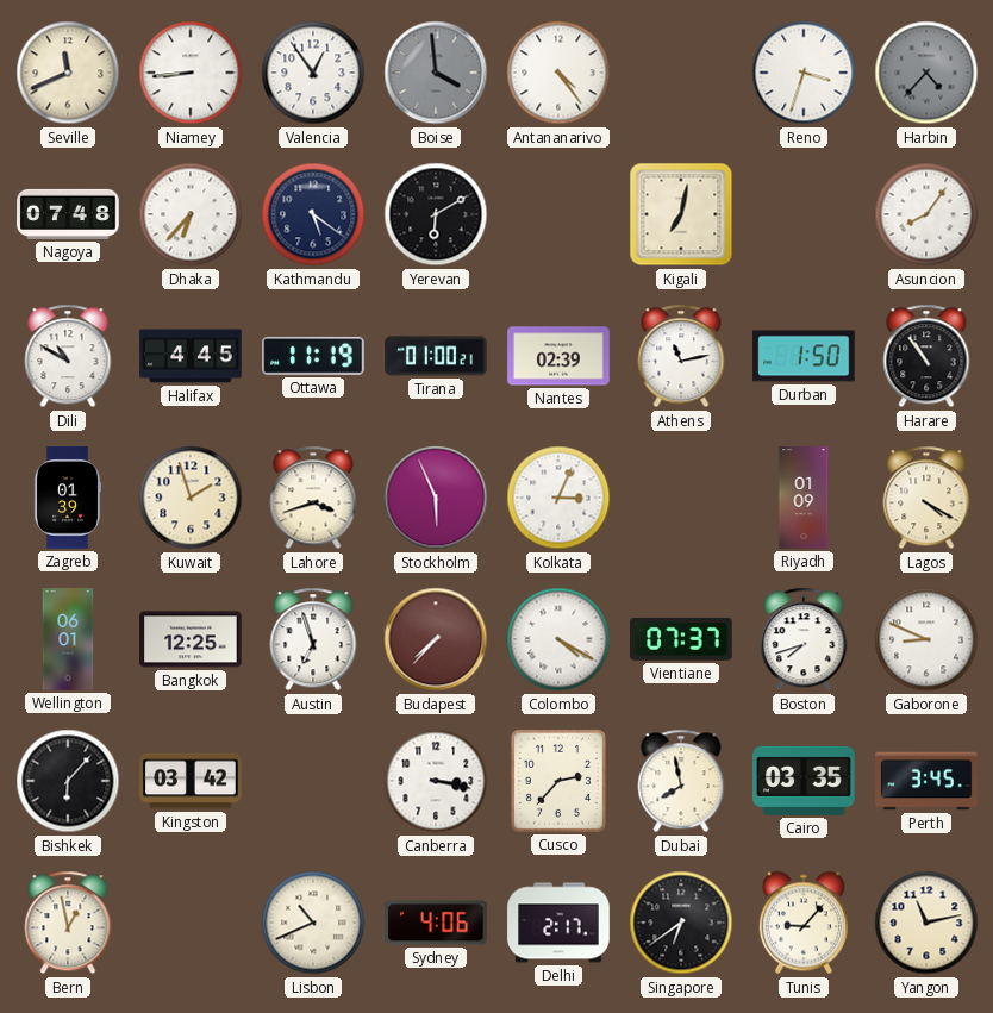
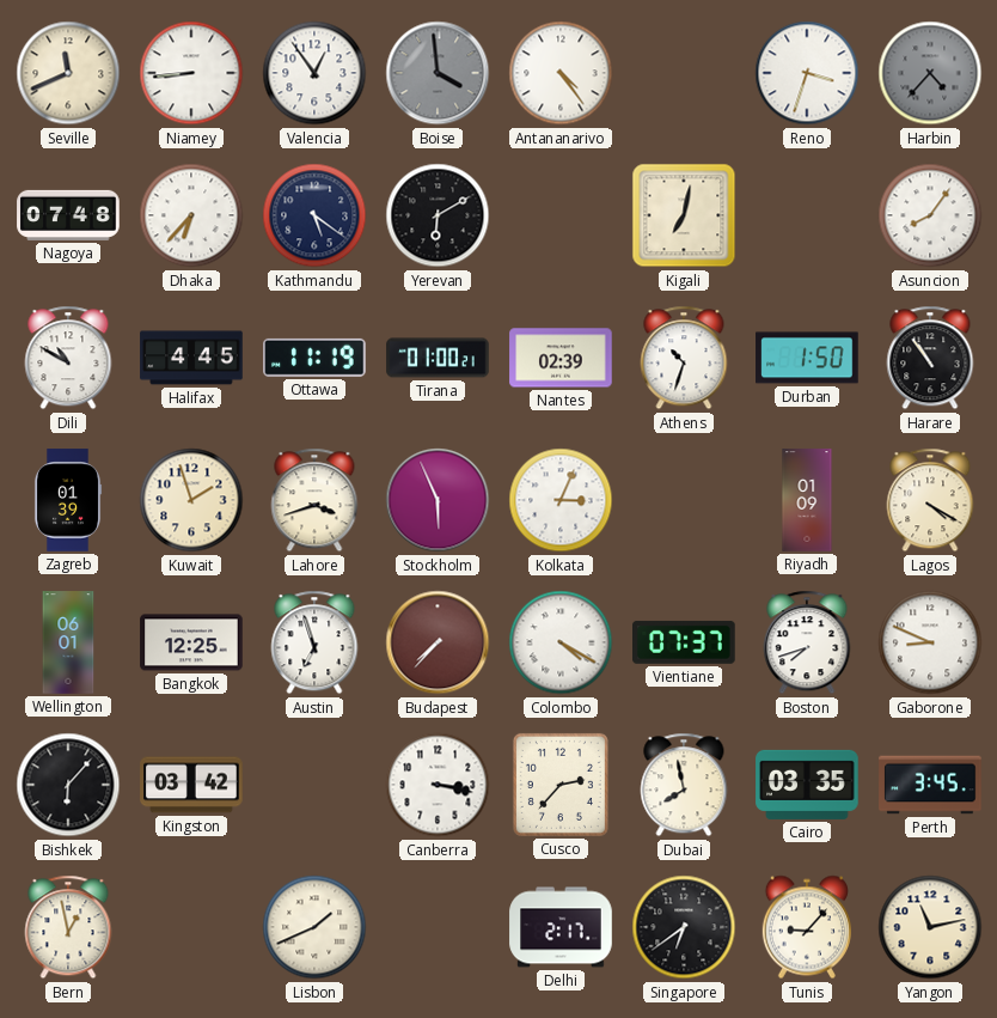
Athens: 11:13 -> 10:33 (684, 358)
Lisbon: 10:41 -> 1:41 (314, 927)
Sydney: 4:06 -> none (436, 923)
